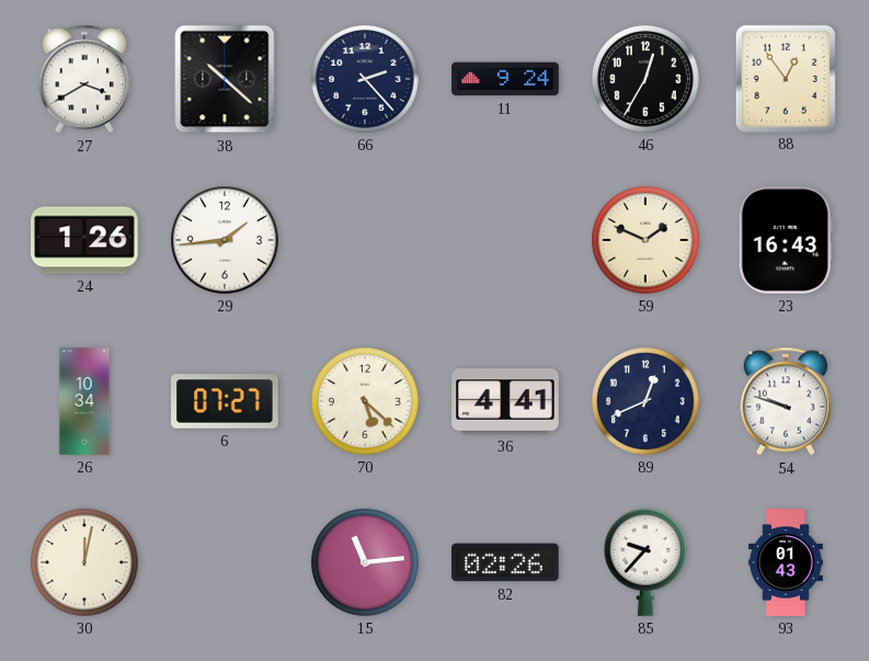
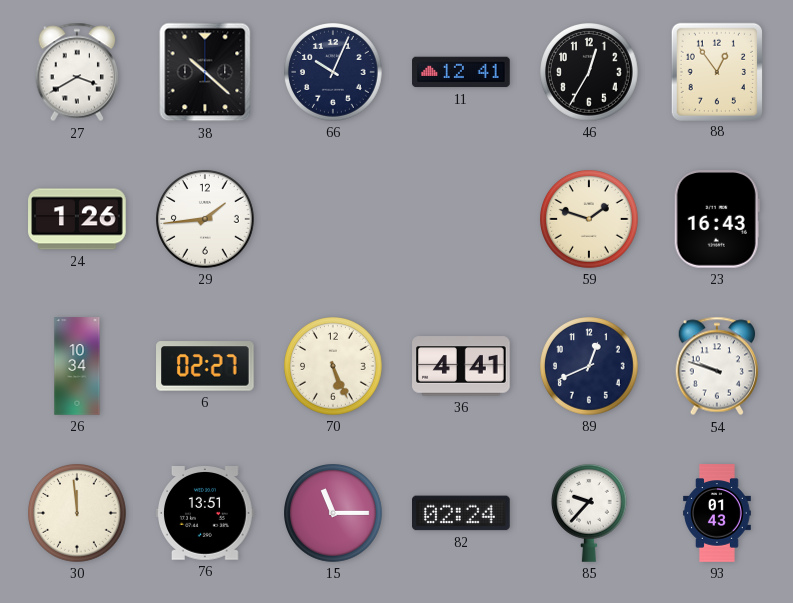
66: 2:23 -> 10:04 (334, 73)
11: 9:24 -> 12:41 (461, 72)
59: 1:49 -> 1:48 (590, 220)
6: 07:27 -> 02:27 (205, 366)
70: 5:22 -> 5:26 (334, 367)
30: 12:02 -> 11:59 (78, 514)
76: none -> 13:51 (205, 514)
15: 11:14 -> 11:15 (334, 514)
82: 02:26 -> 02:24 (461, 513)
